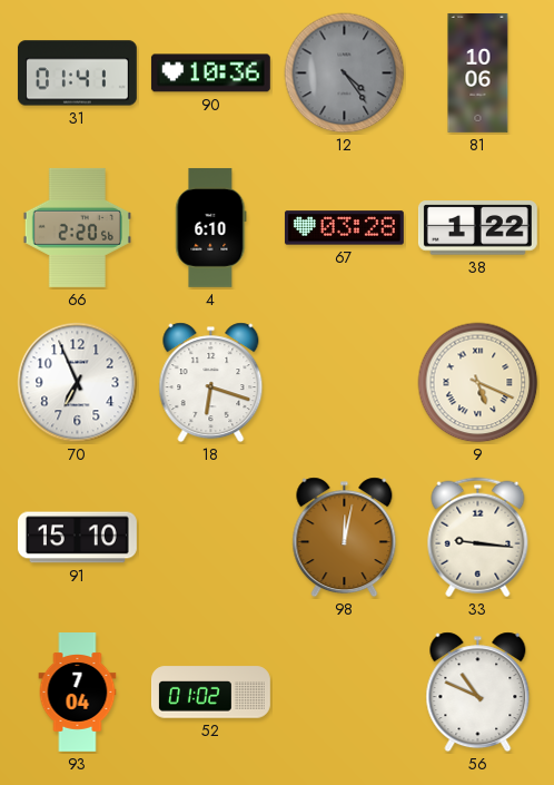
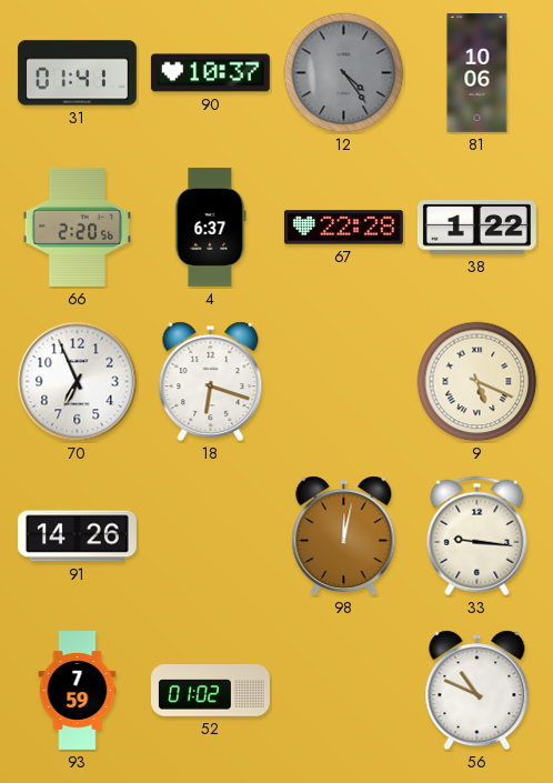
90: 10:36 -> 10:37 (210, 73)
4: 6:10 -> 6:37 (211, 227)
67: 03:28 -> 22:28 (343, 228)
91: 15:10 -> 14:26 (77, 536)
93: 7:04 -> 7:59 (78, 691)
